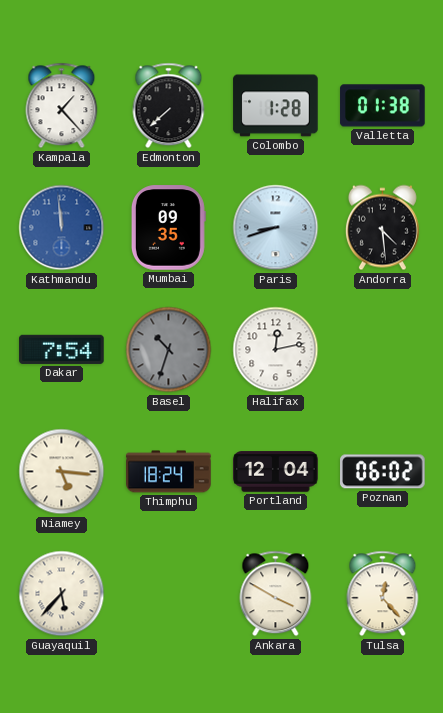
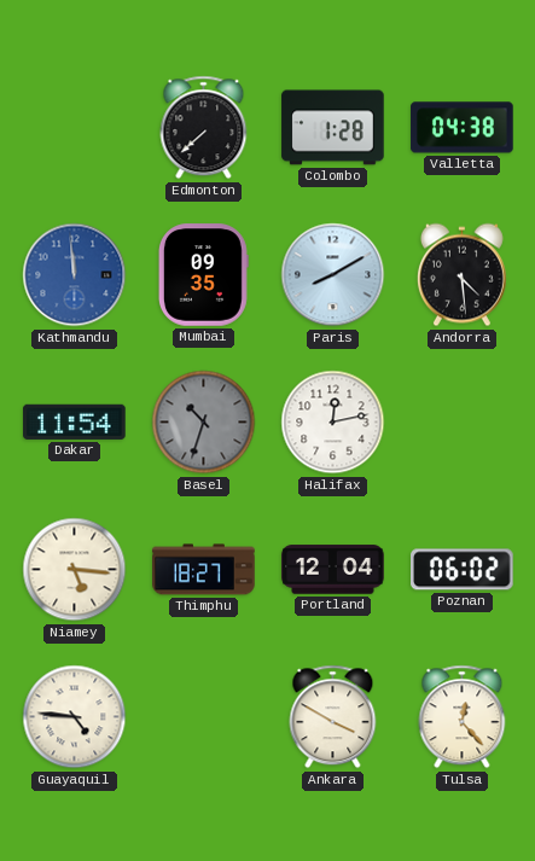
Kampala: 1:23 -> none (62, 106)
Valletta: 01:38 -> 04:38 (463, 128)
Paris: 8:42 -> 8:10 (333, 275)
Dakar: 7:54 -> 11:54 (75, 421)
Thimphu: 18:24 -> 18:27 (204, 570)
Guayaquil: 5:37 -> 4:46 (75, 717)
